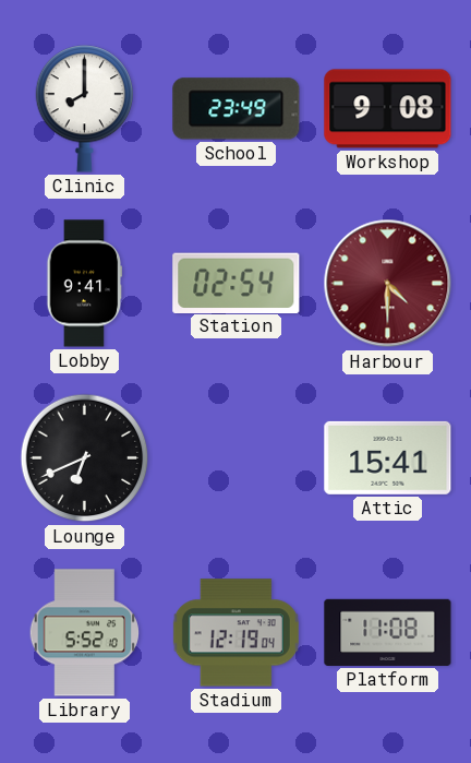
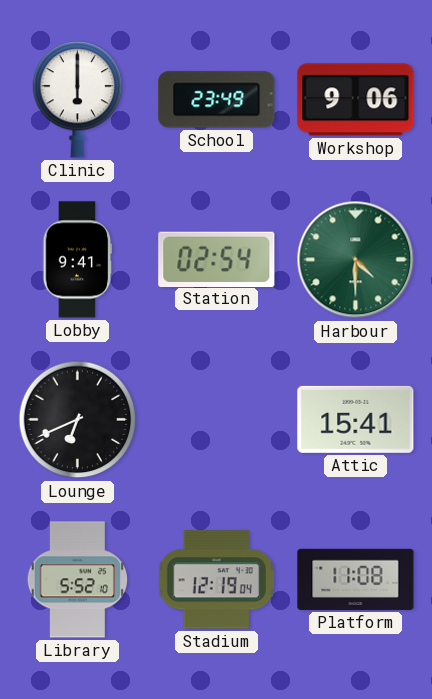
Clinic: 8:00 -> 6:00 (78, 100)
Workshop: 9:08 -> 9:06 (356, 100)
Harbour dial: burgundy -> green (356, 260)
